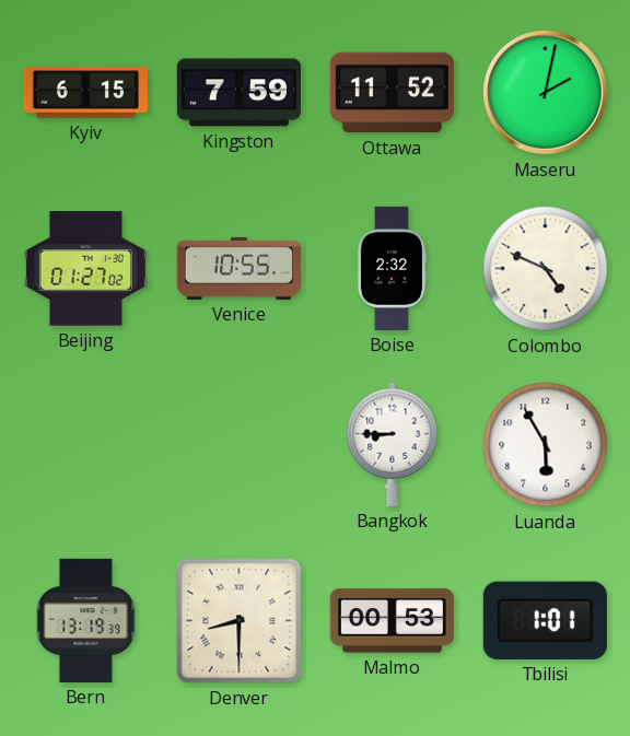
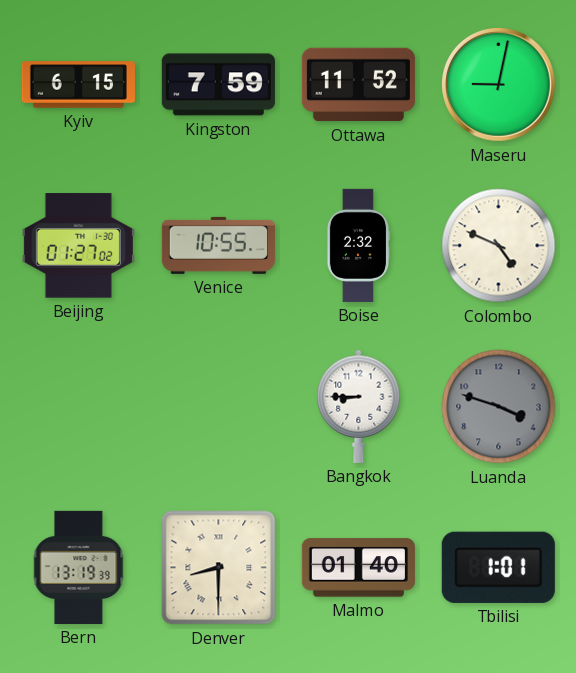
Maseru: 2:02 -> 9:02 (499, 85)
Luanda: 5:55 -> 3:48 (499, 407)
Luanda dial: white -> grey (499, 407)
Malmo: 00:53 -> 01:40 (358, 568)
